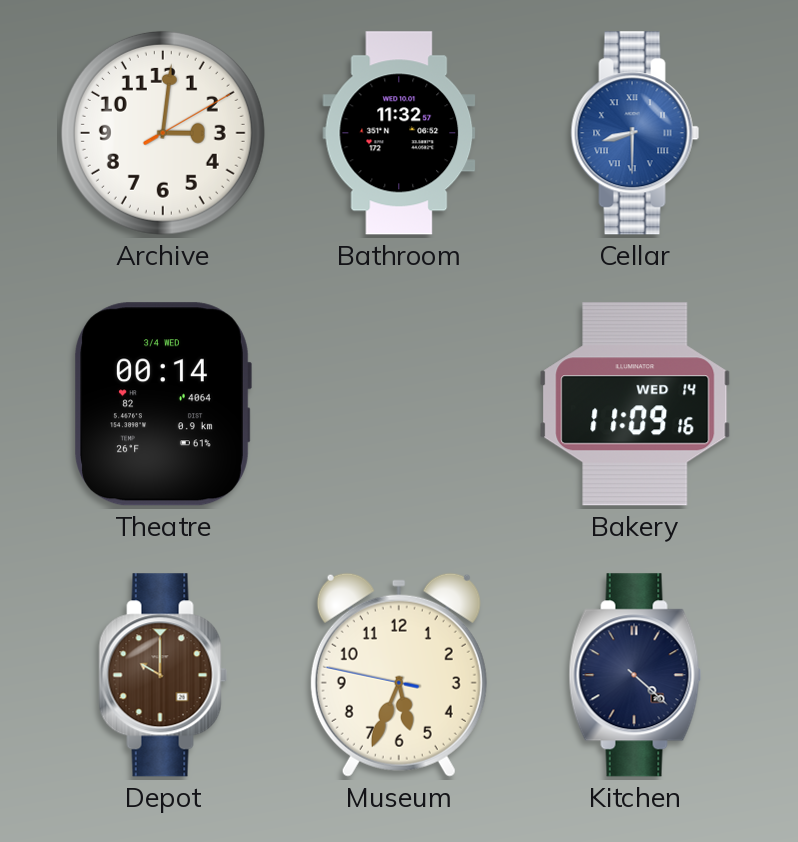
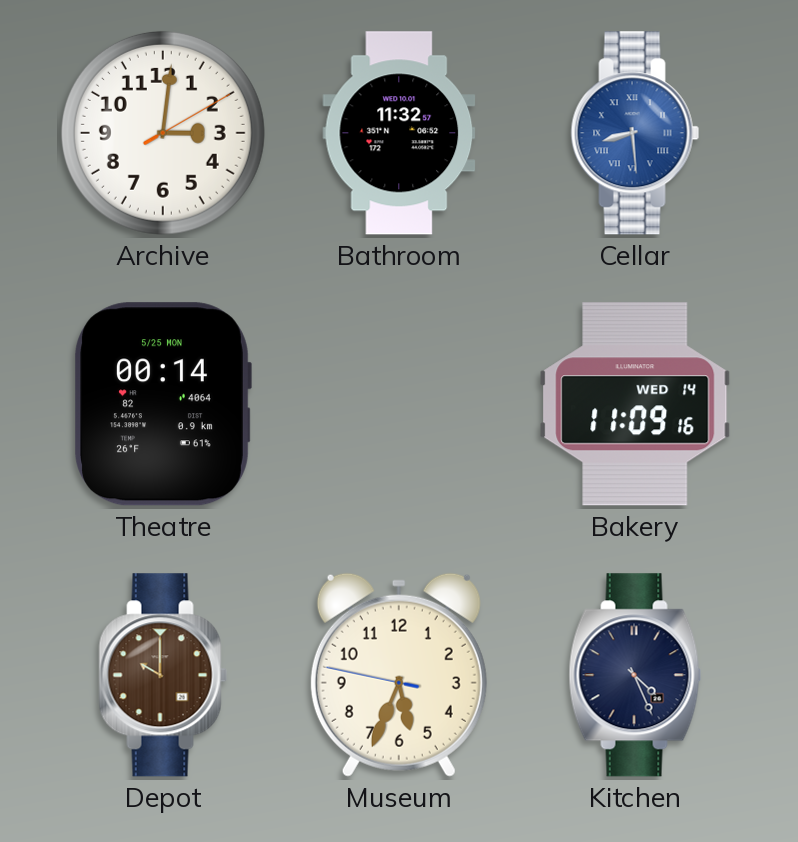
Cellar: 8:30 -> 8:29 (635, 133)
Theatre date: 3/4 WED -> 5/25 MON (163, 404)
Kitchen: 4:22 -> 4:26 (635, 675)
